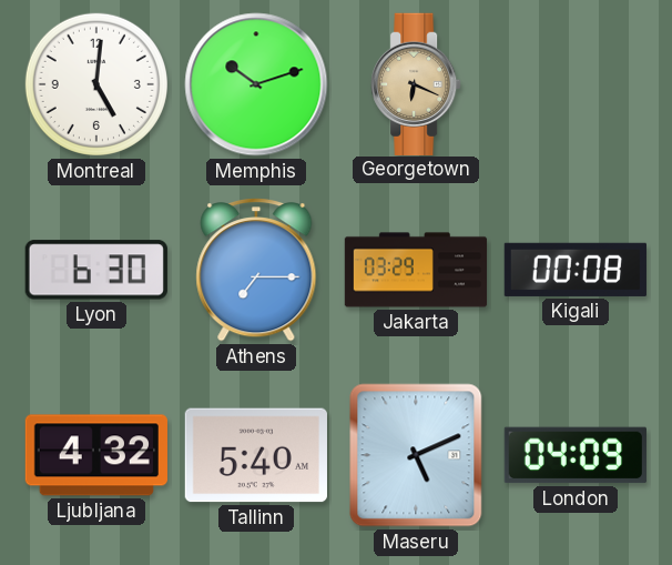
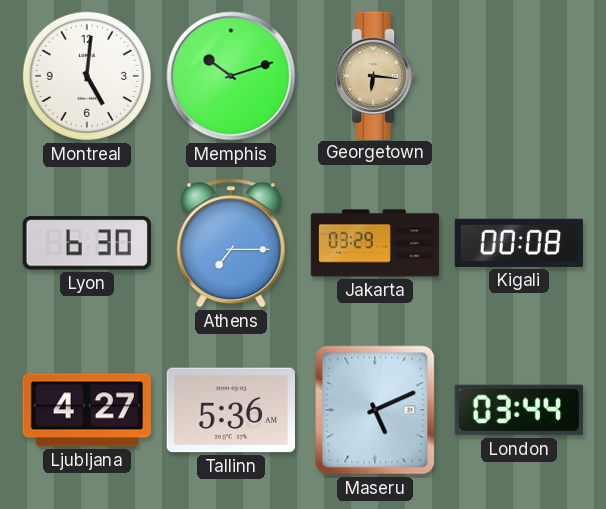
Georgetown: 6:19 -> 6:16 (375, 75)
Ljubljana: 4:32 -> 4:27 (87, 410)
Tallinn: 5:40 -> 5:36 (231, 410)
London: 04:09 -> 03:44 (519, 410)
